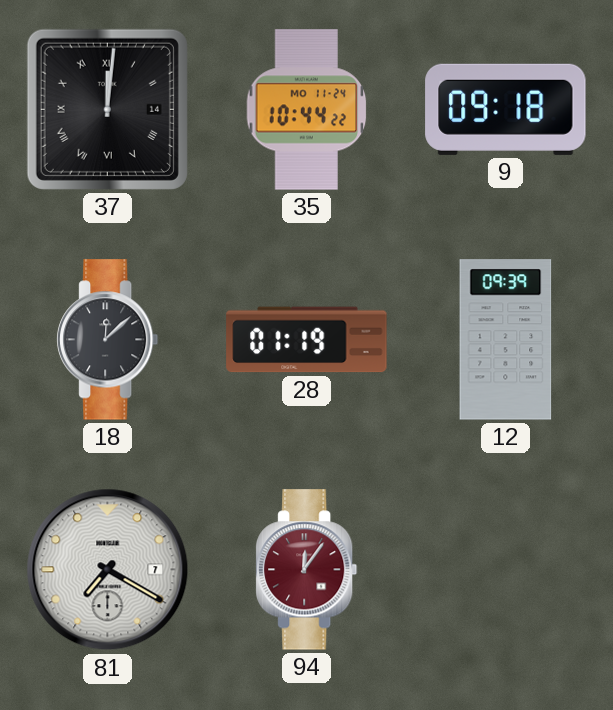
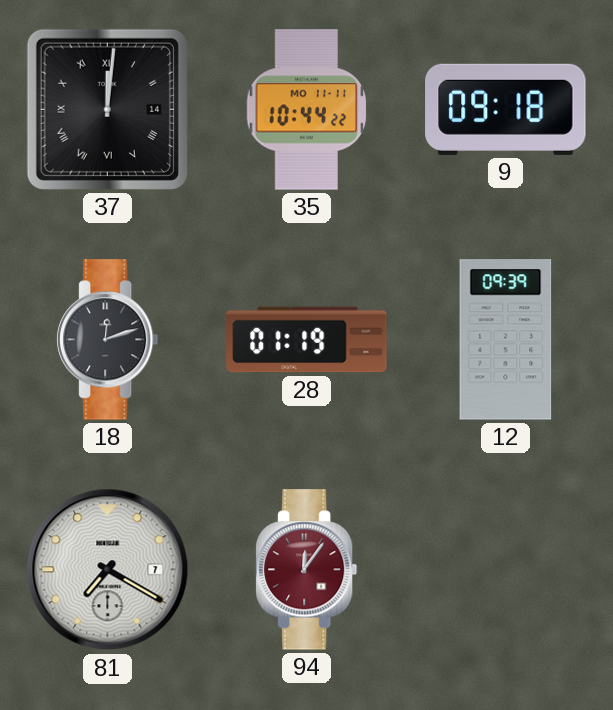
35 date: MO 11-24 -> MO 11-11 (307, 110)
18: 12:08 -> 12:12 (108, 340)
